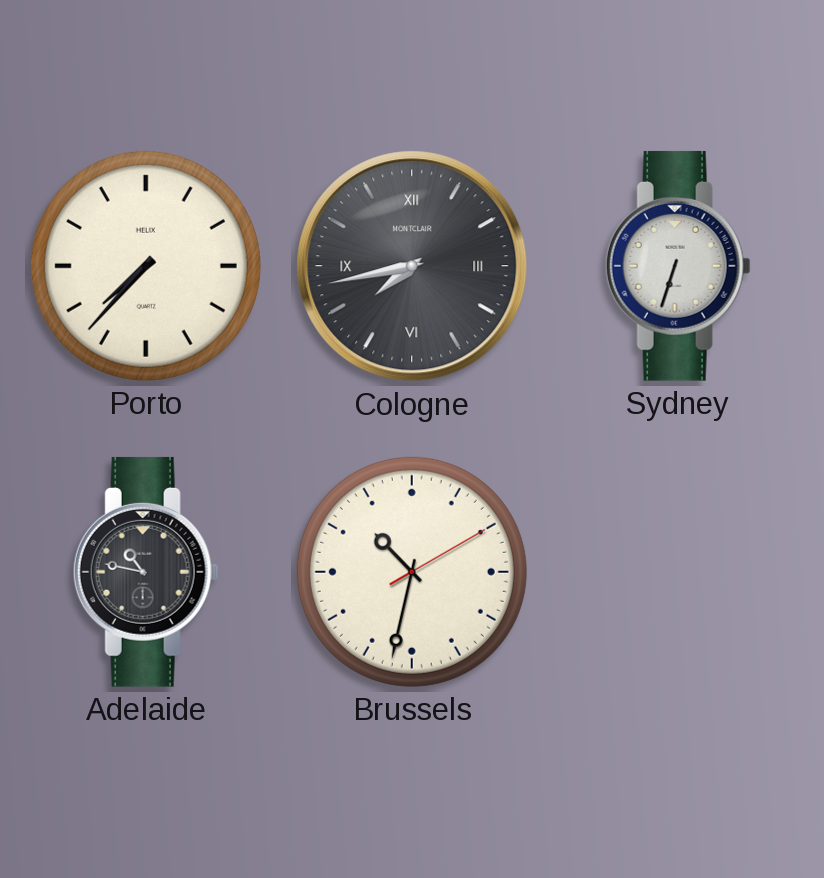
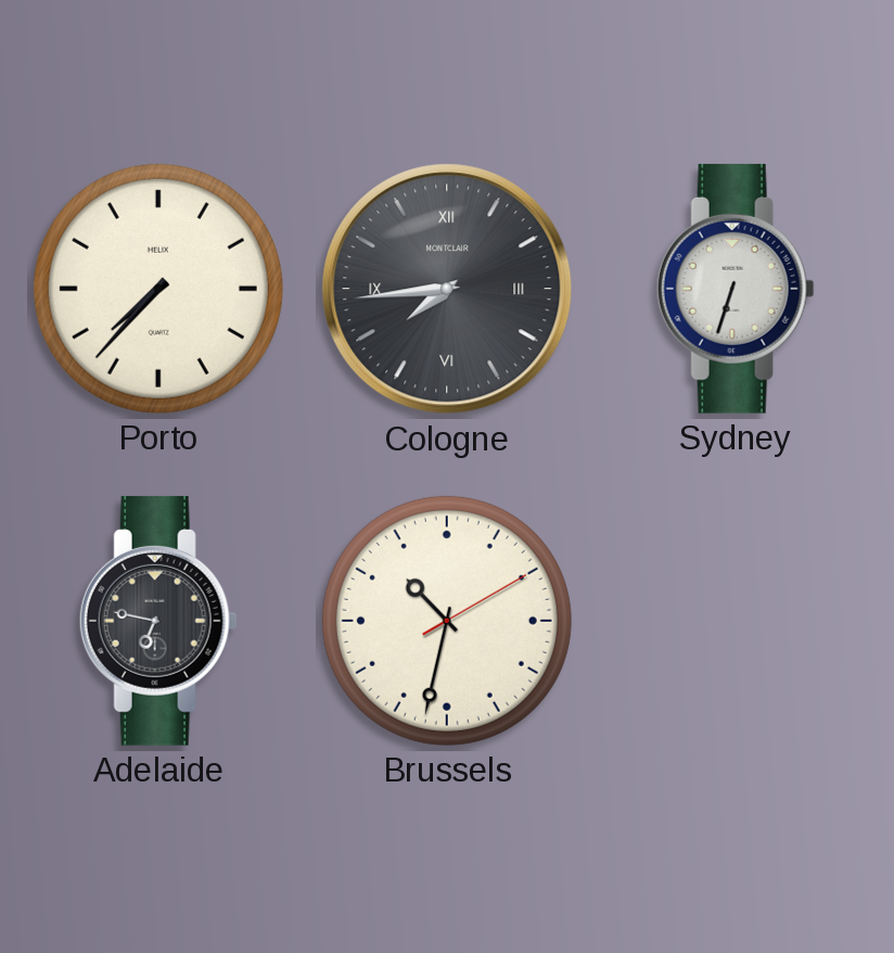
Cologne: 7:43 -> 7:44 (447, 289)
Adelaide: 10:47 -> 6:47 (158, 621)
